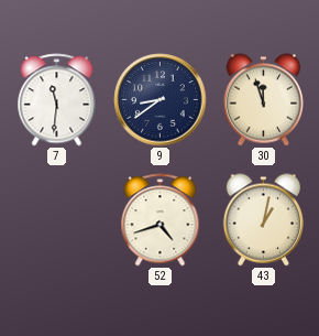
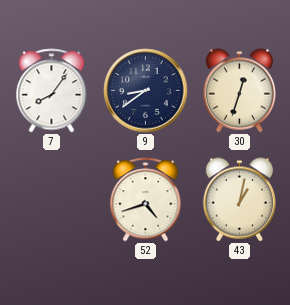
7: 11:31 -> 8:06 (52, 91)
30: 11:57 -> 12:33 (239, 91)
